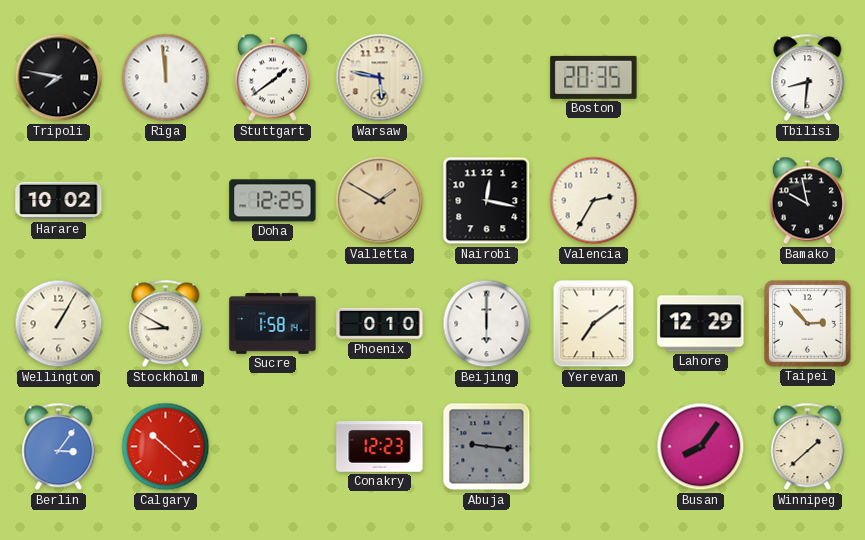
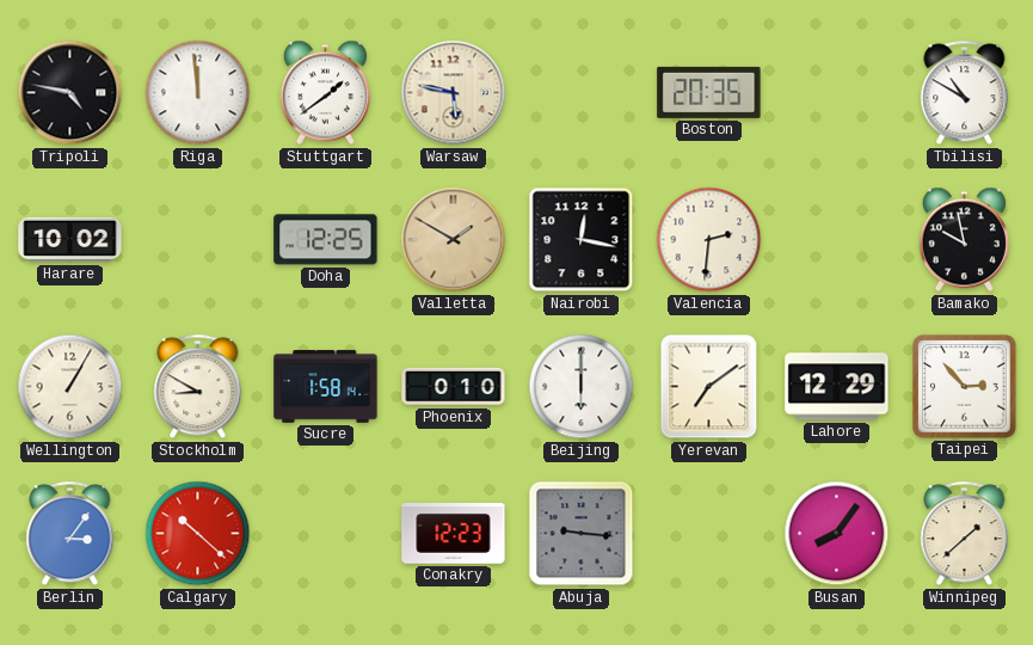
Tripoli: 7:47 -> 4:47 (70, 93)
Tbilisi: 8:31 -> 10:50 (965, 93)
Valencia: 2:35 -> 2:31 (709, 240)
